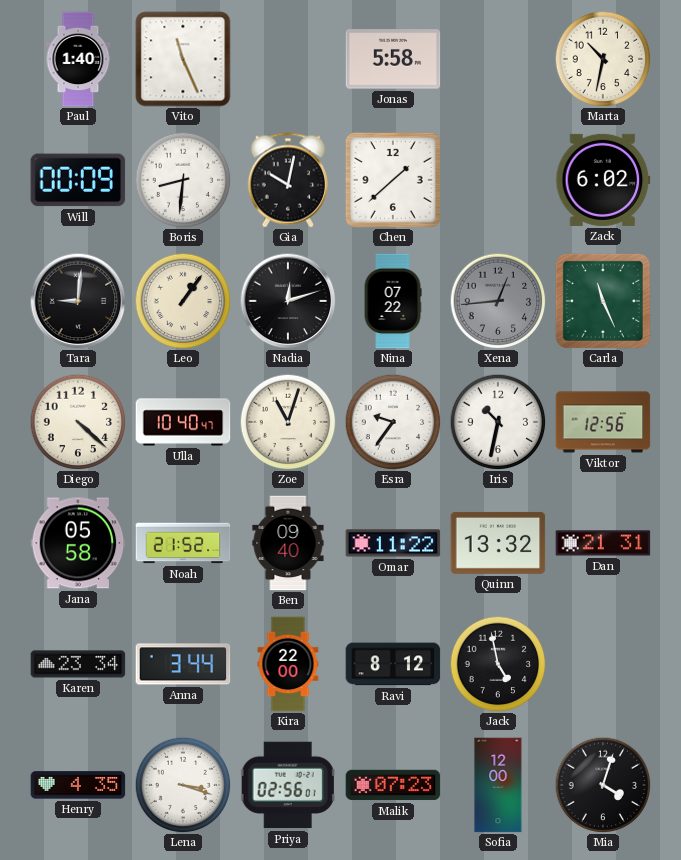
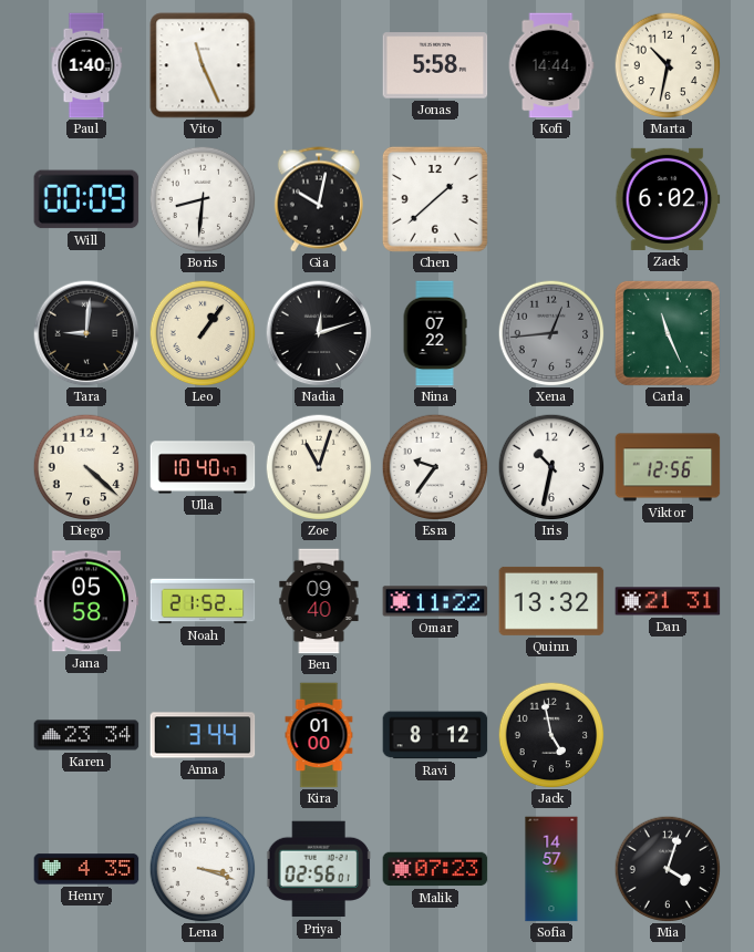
Kofi: none -> 14:44 (551, 65)
Kira: 22:00 -> 01:00 (319, 735)
Sofia: 12:00 -> 14:57 (551, 869)
